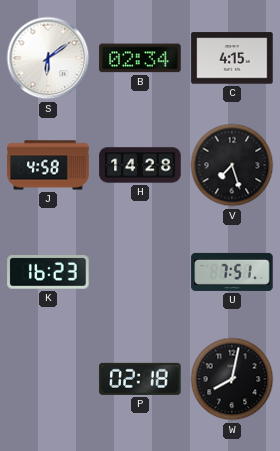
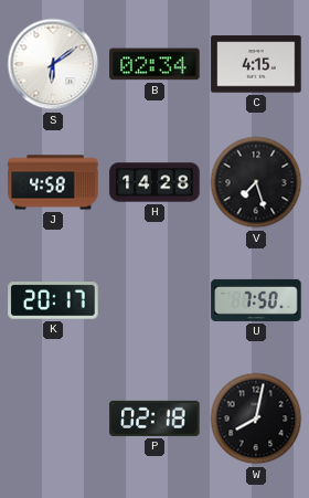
K: 16:23 -> 20:17 (53, 300)
U: 7:51 -> 7:50 (256, 300)
